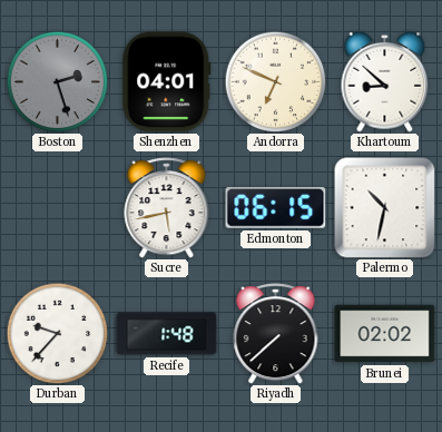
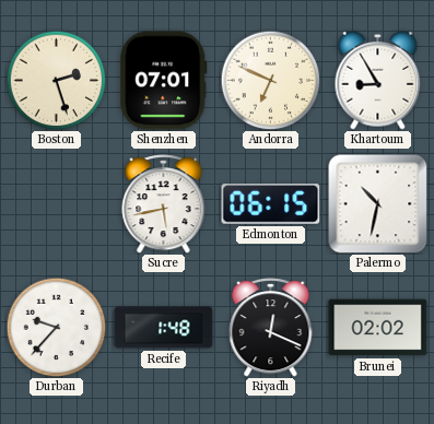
Boston dial: grey -> cream (56, 80)
Shenzhen: 04:01 -> 07:01 (164, 81)
Khartoum: 8:52 -> 8:55 (378, 81)
Riyadh: 7:38 -> 12:19 (271, 328)
